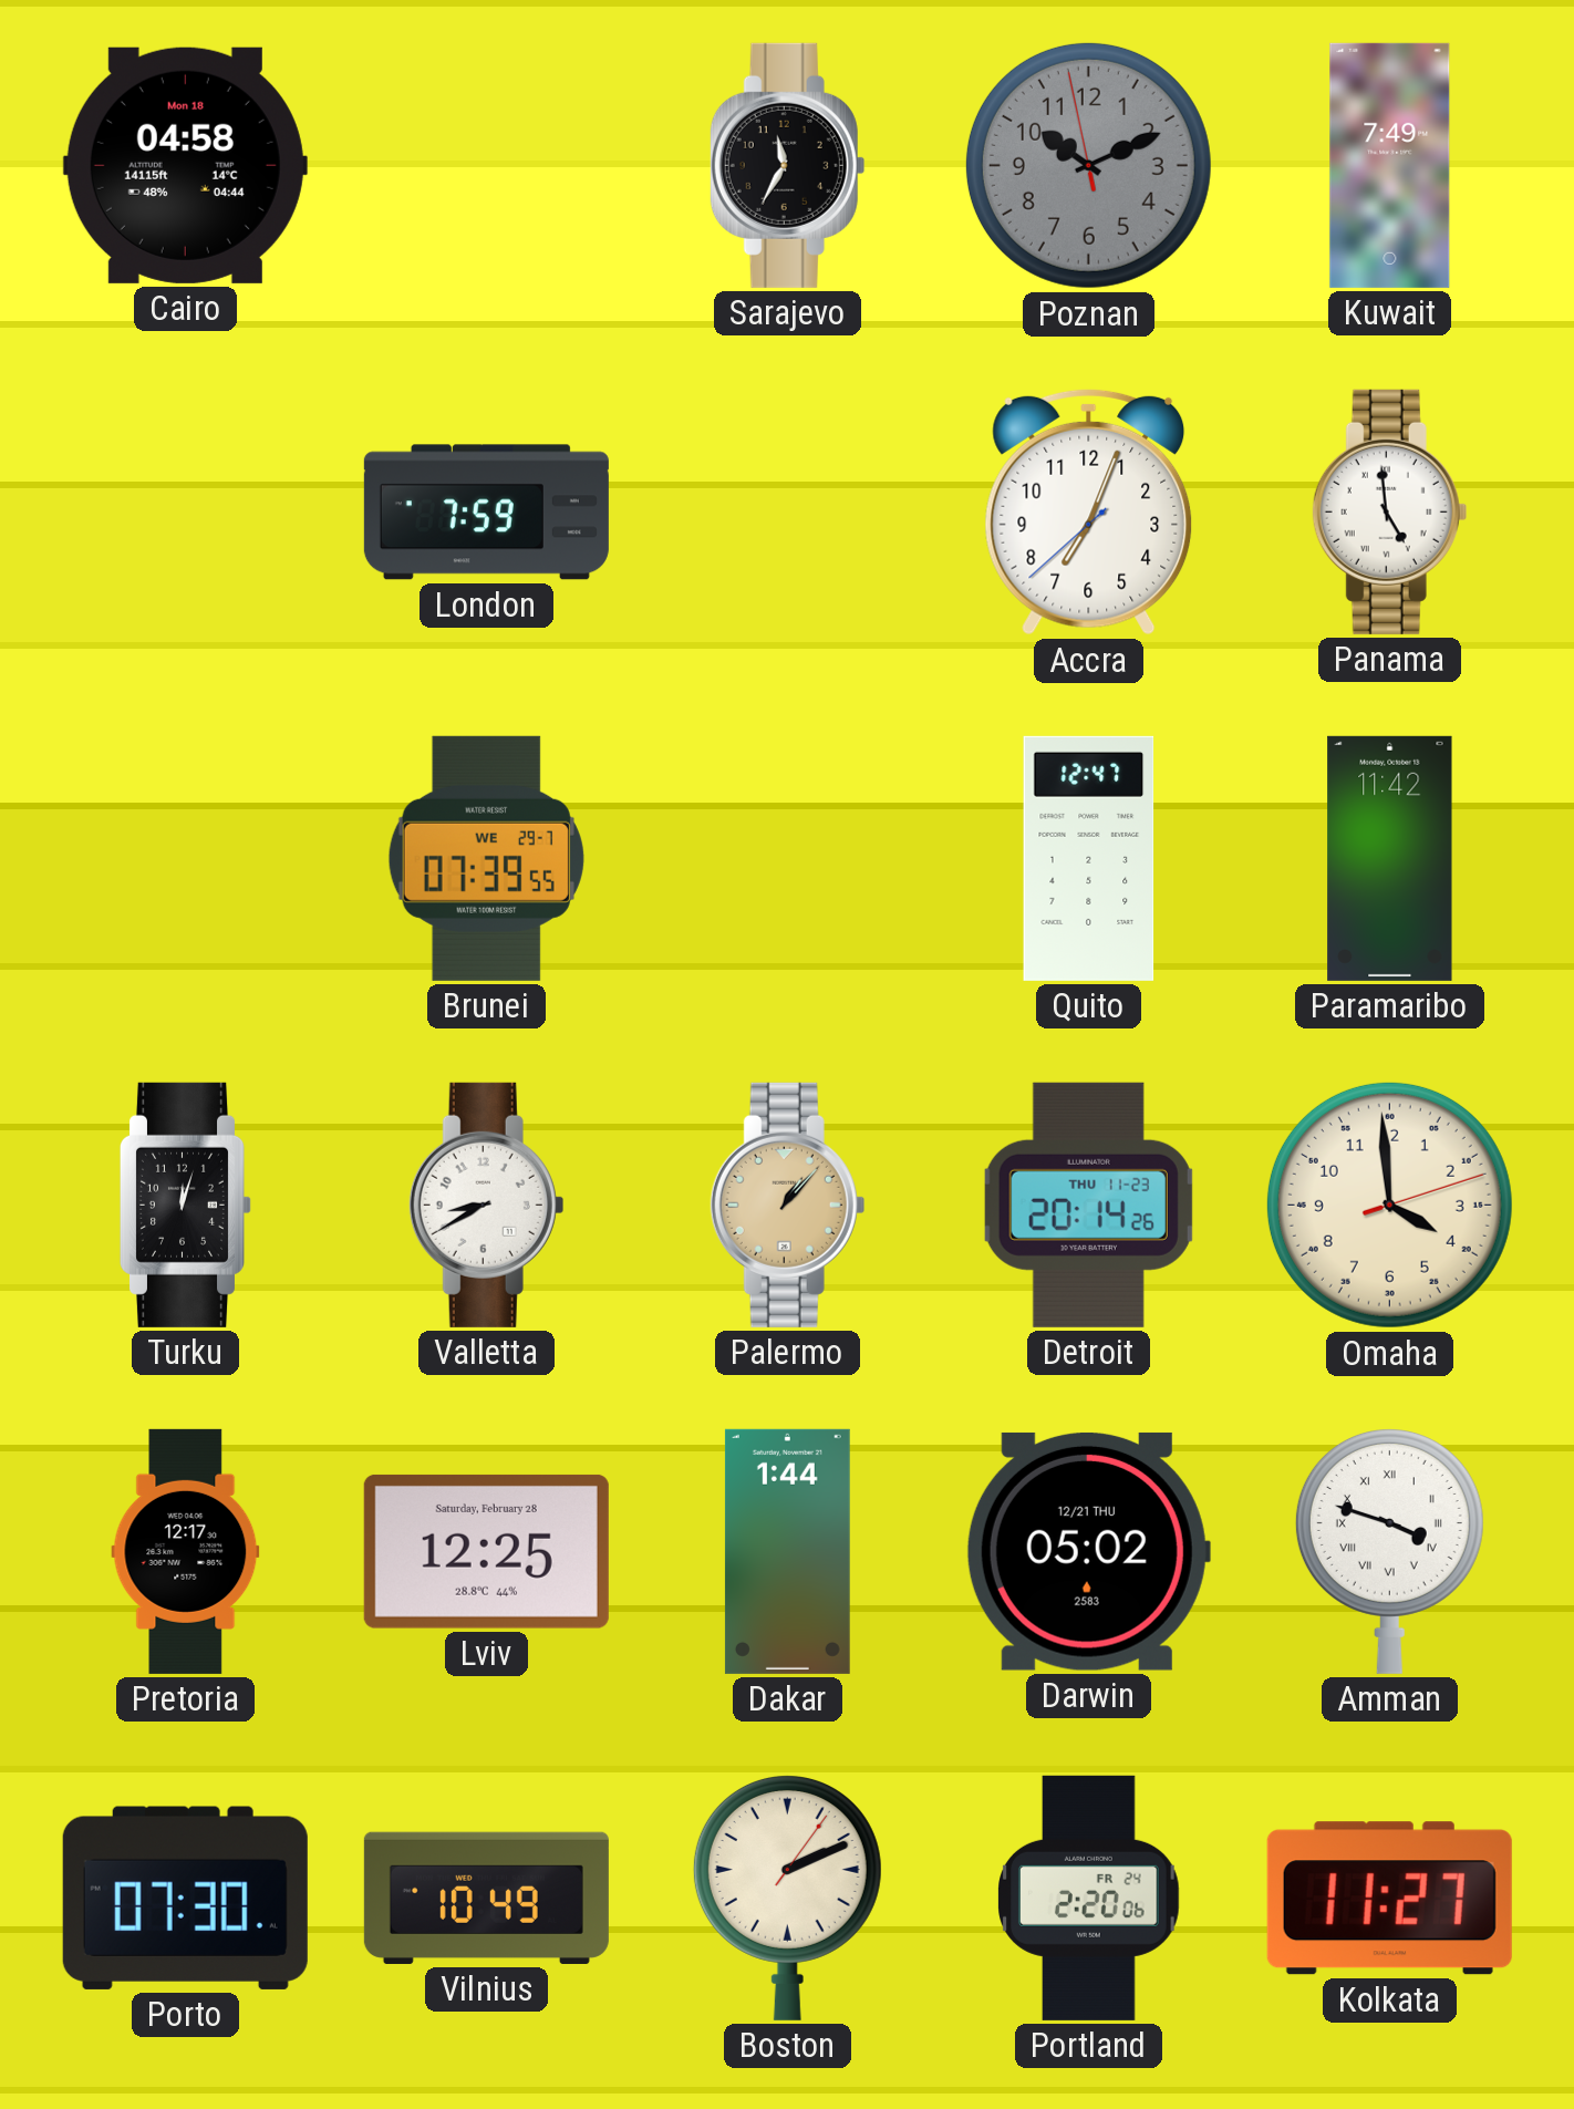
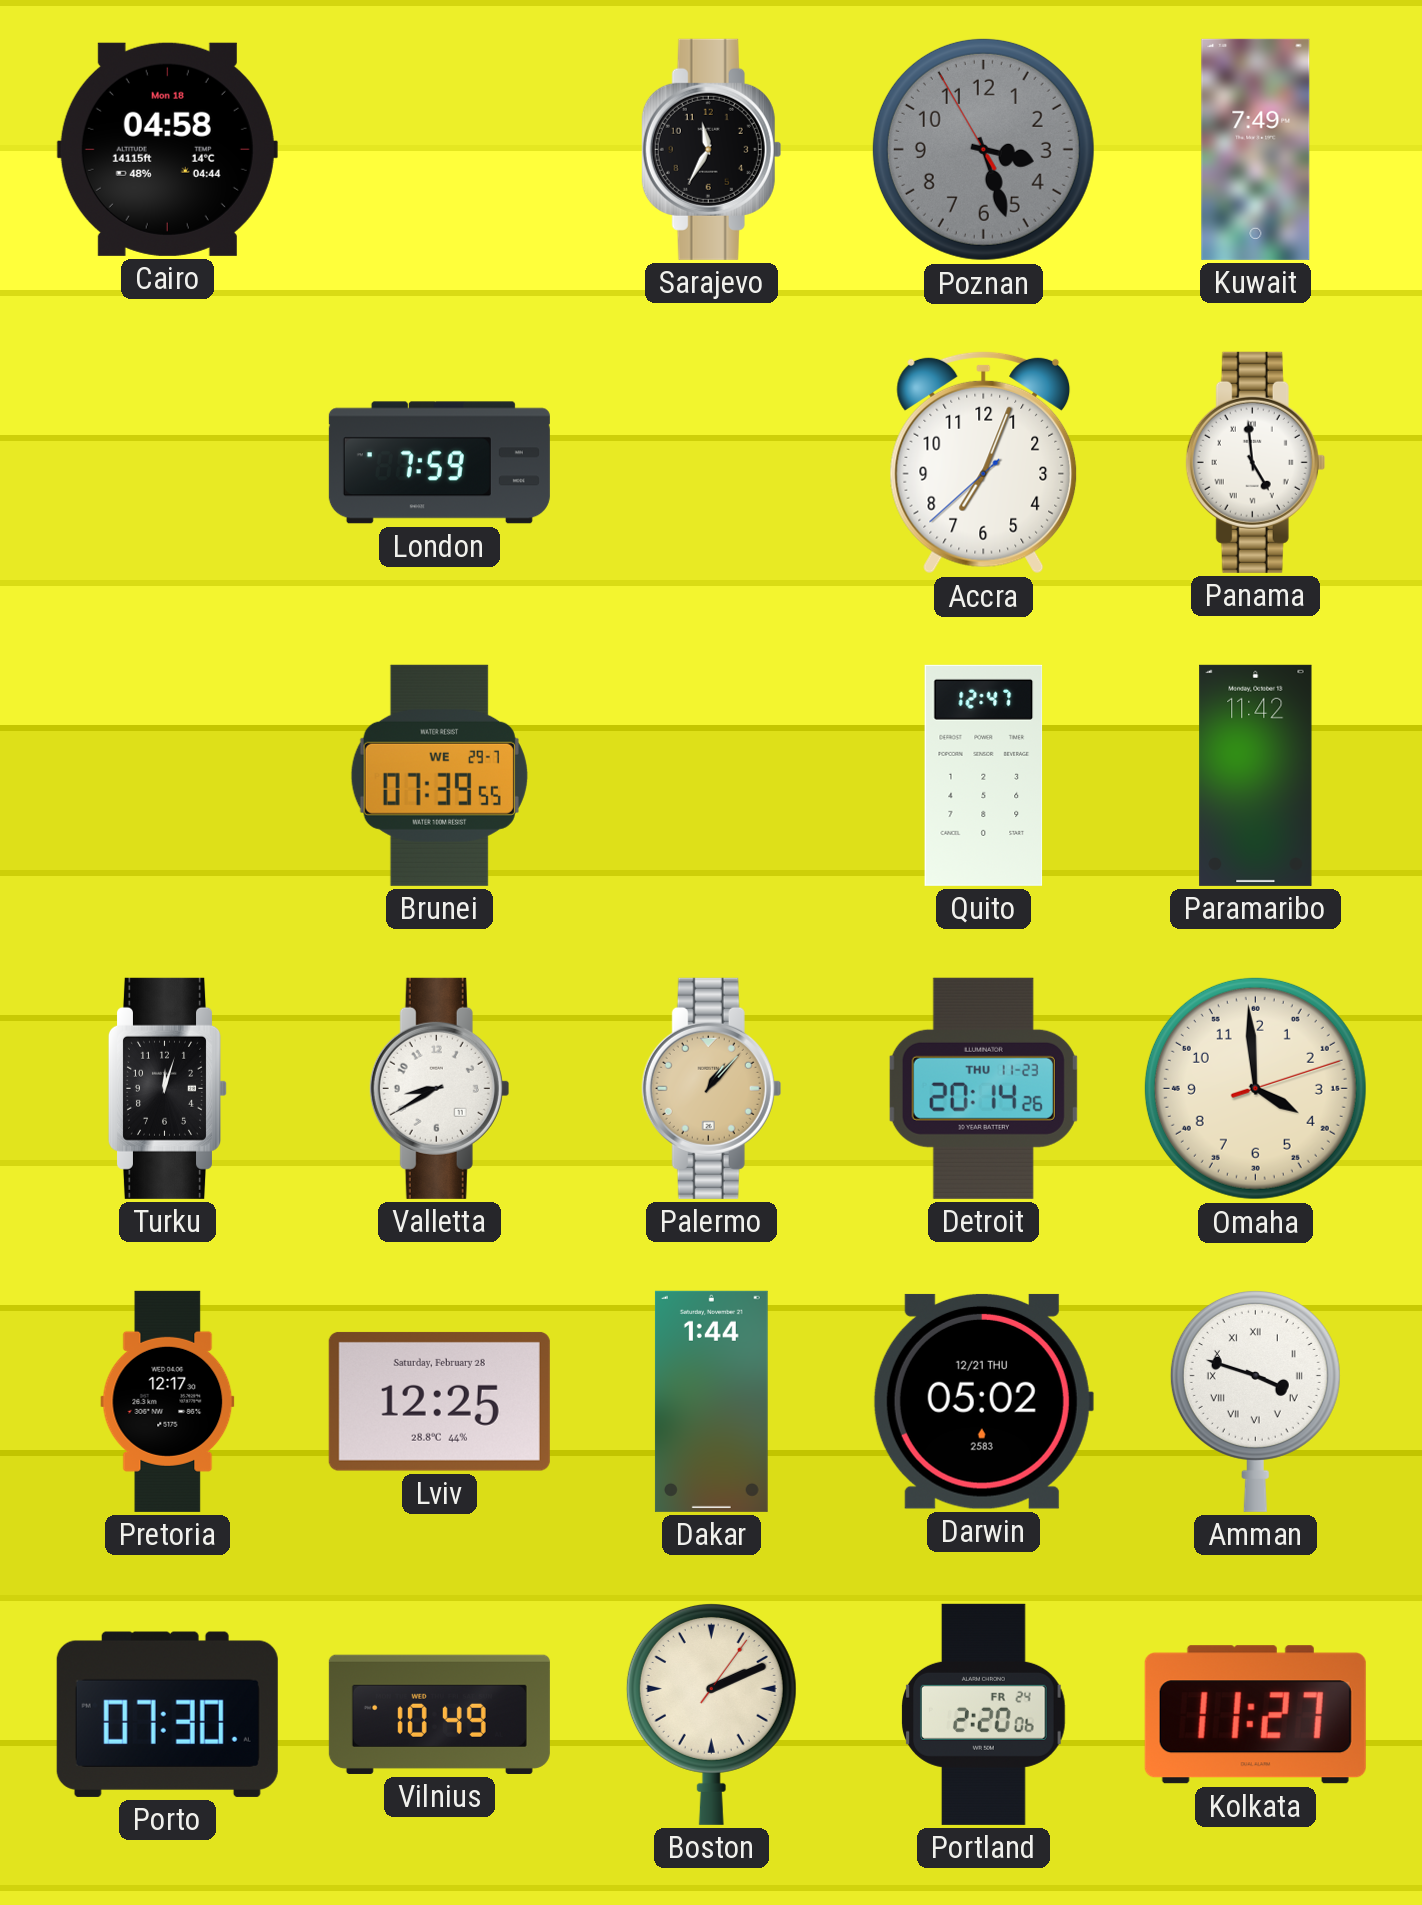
Poznan: 10:10 -> 3:26 (983, 149)
